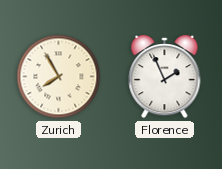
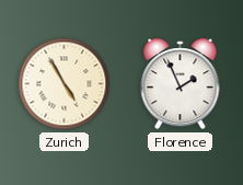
Zurich: 7:55 -> 4:55 (65, 84)
